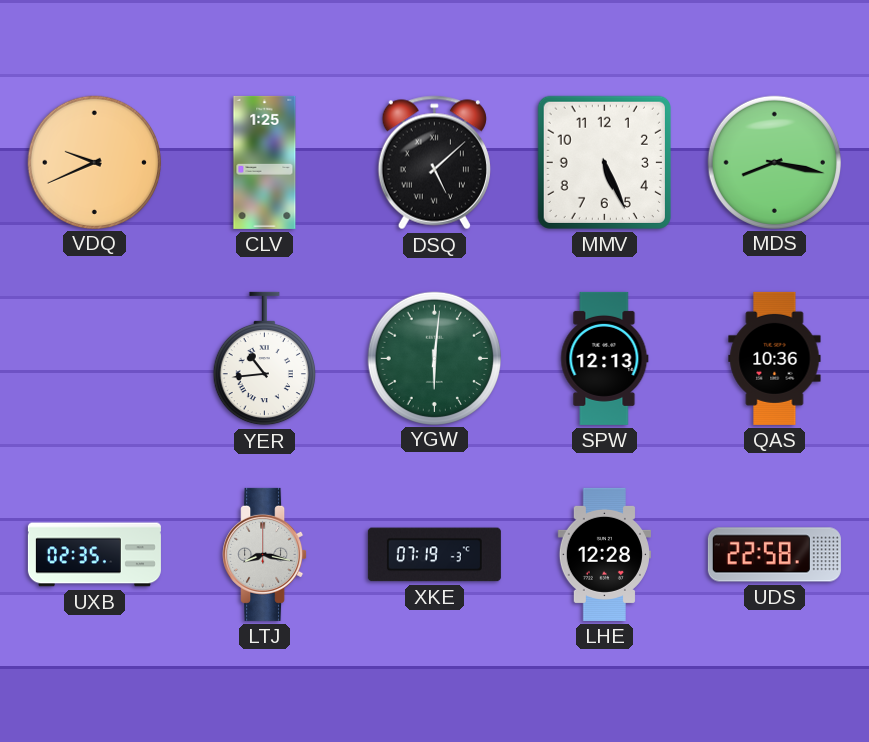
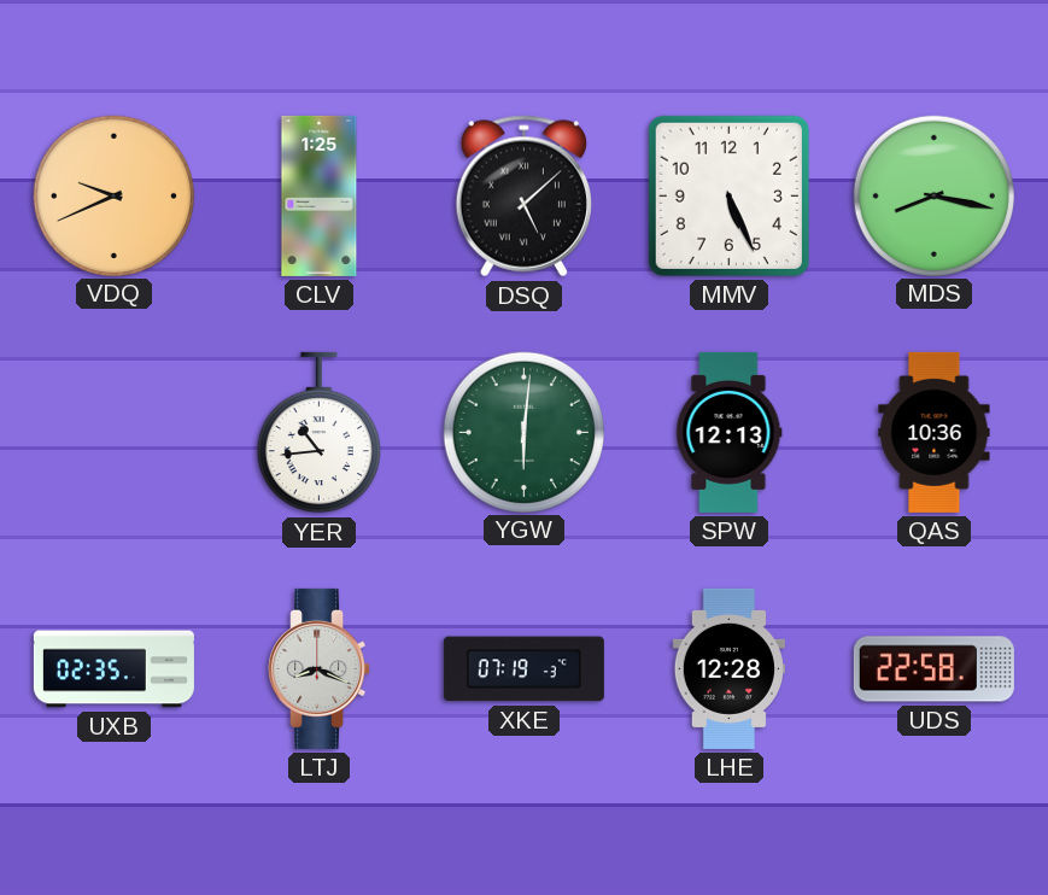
LTJ: 8:17 -> 8:19 (320, 668)
